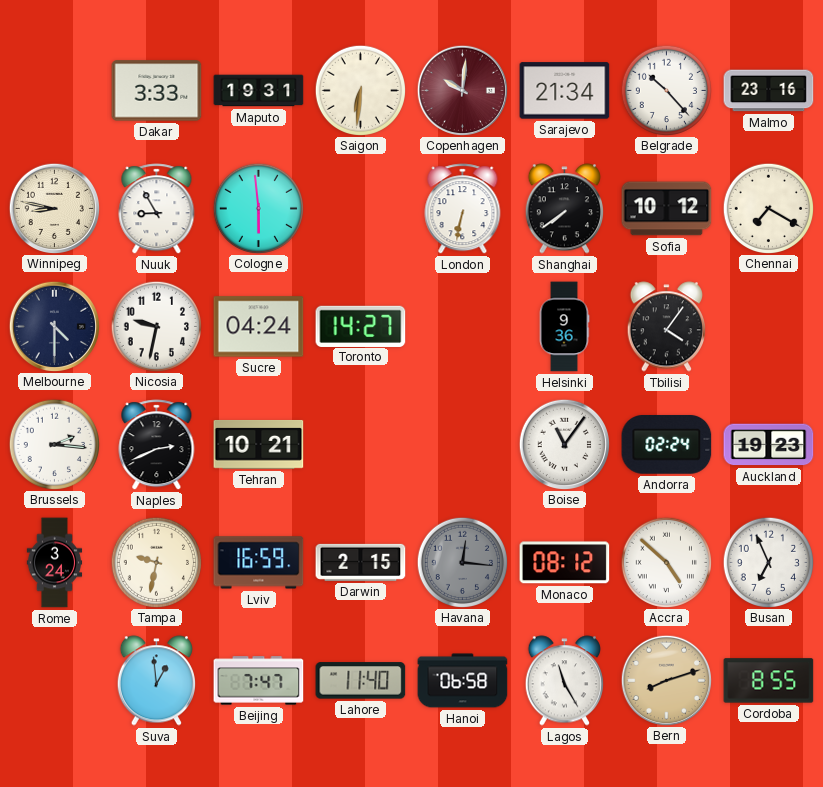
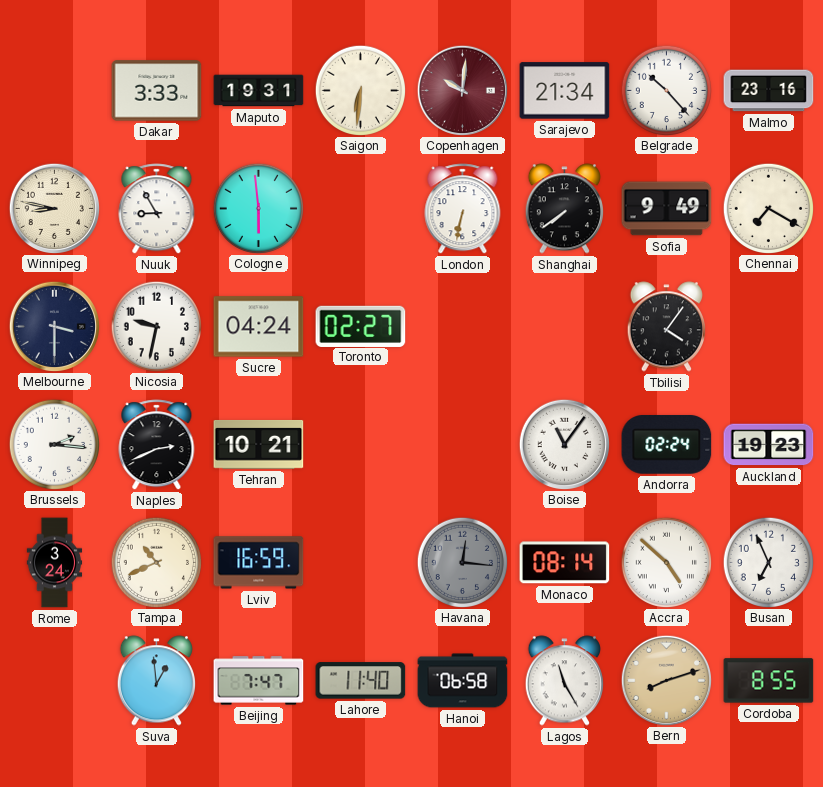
Sofia: 10:12 -> 9:49 (667, 209)
Melbourne: 4:30 -> 3:30 (54, 326)
Toronto: 14:27 -> 02:27 (361, 326)
Helsinki: 9:36 -> none (564, 327)
Tampa: 9:32 -> 10:41 (156, 562)
Darwin: 2:15 -> none (361, 562)
Monaco: 08:12 -> 08:14 (565, 563)
